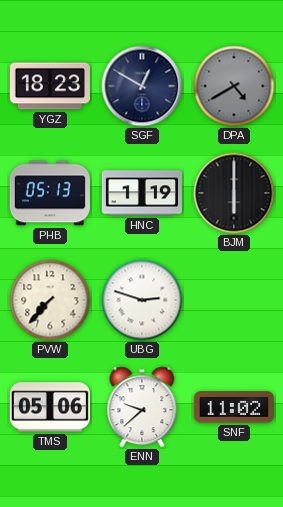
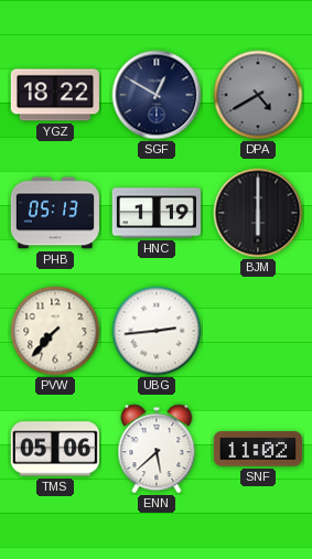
YGZ: 18:23 -> 18:22 (55, 95)
UBG: 2:48 -> 2:44 (157, 331)
ENN: 9:38 -> 5:38 (157, 449)
